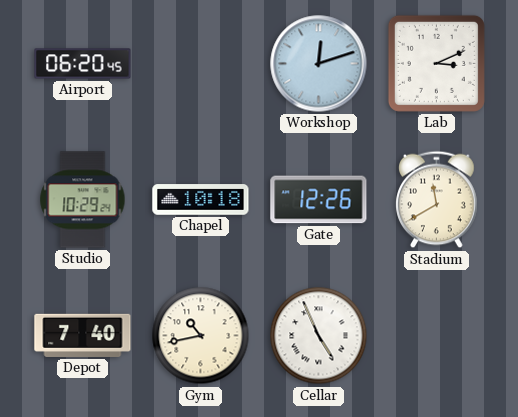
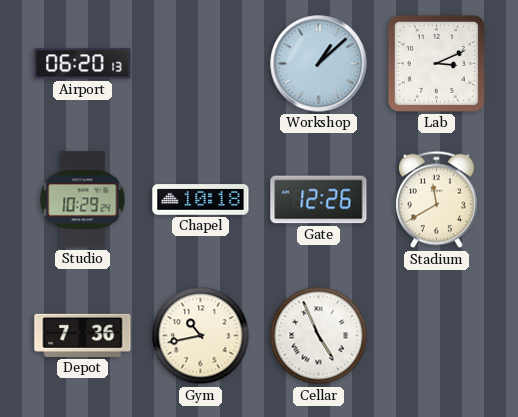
Airport: 06:20:45 -> 06:20:13 (83, 64)
Workshop: 12:12 -> 1:08 (319, 64)
Depot: 7:40 -> 7:36 (83, 335)
